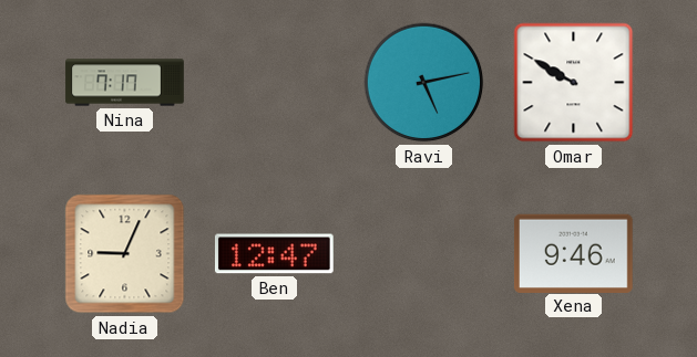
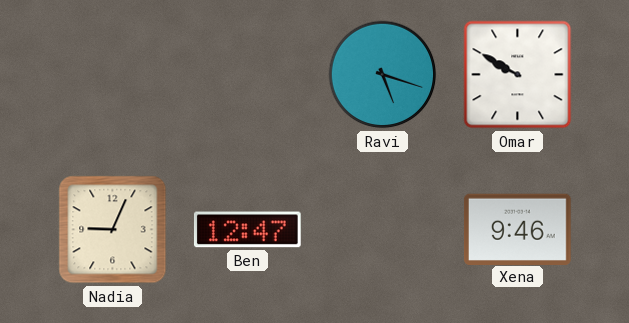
Nina: 7:17 -> none (125, 83)
Ravi: 5:13 -> 5:18 (383, 75)
